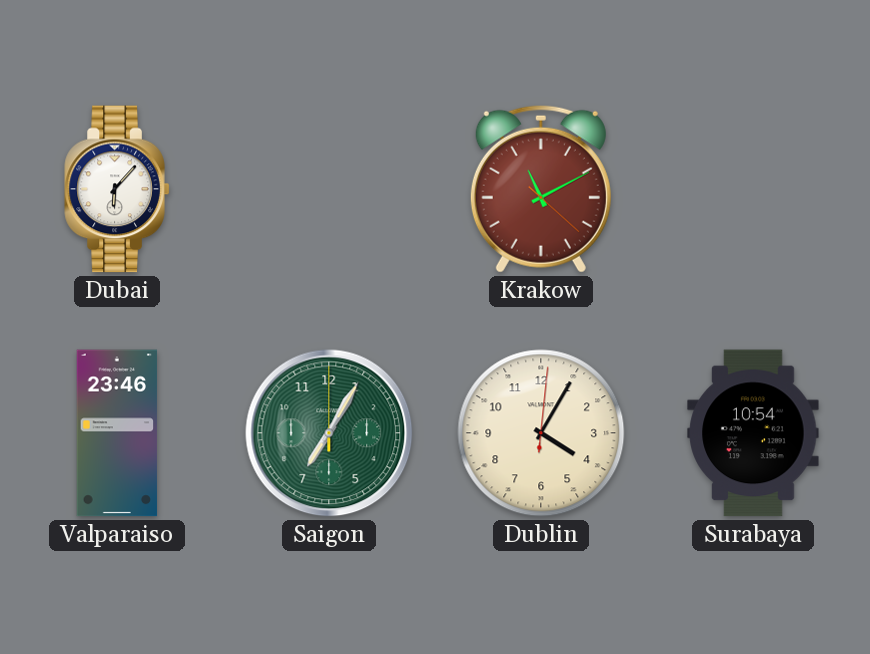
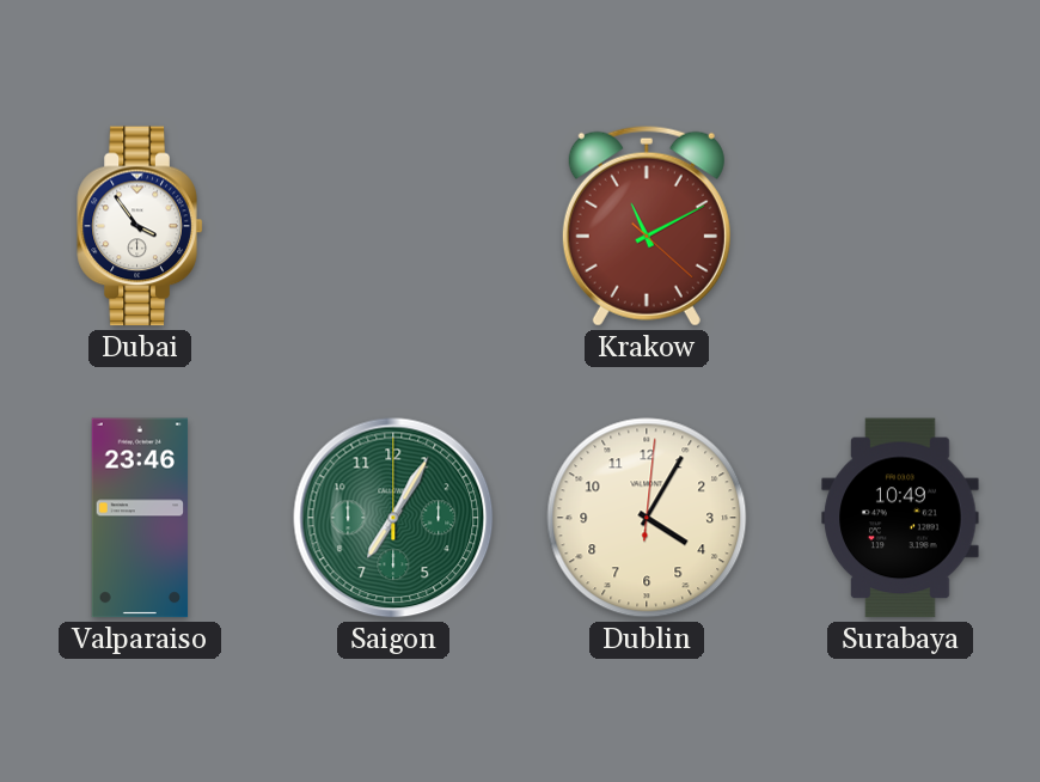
Dubai: 6:07 -> 3:54 (140, 226)
Surabaya: 10:54 -> 10:49 (900, 518)
